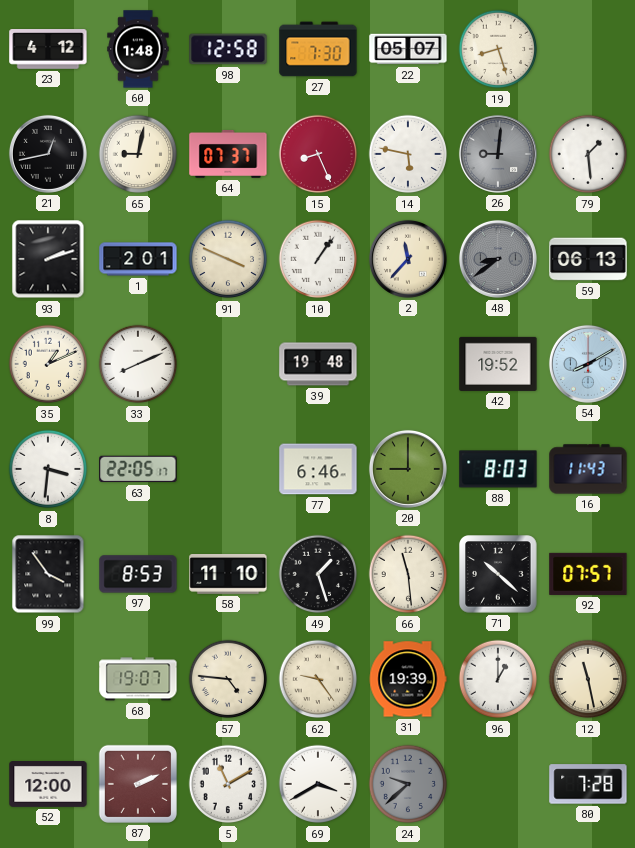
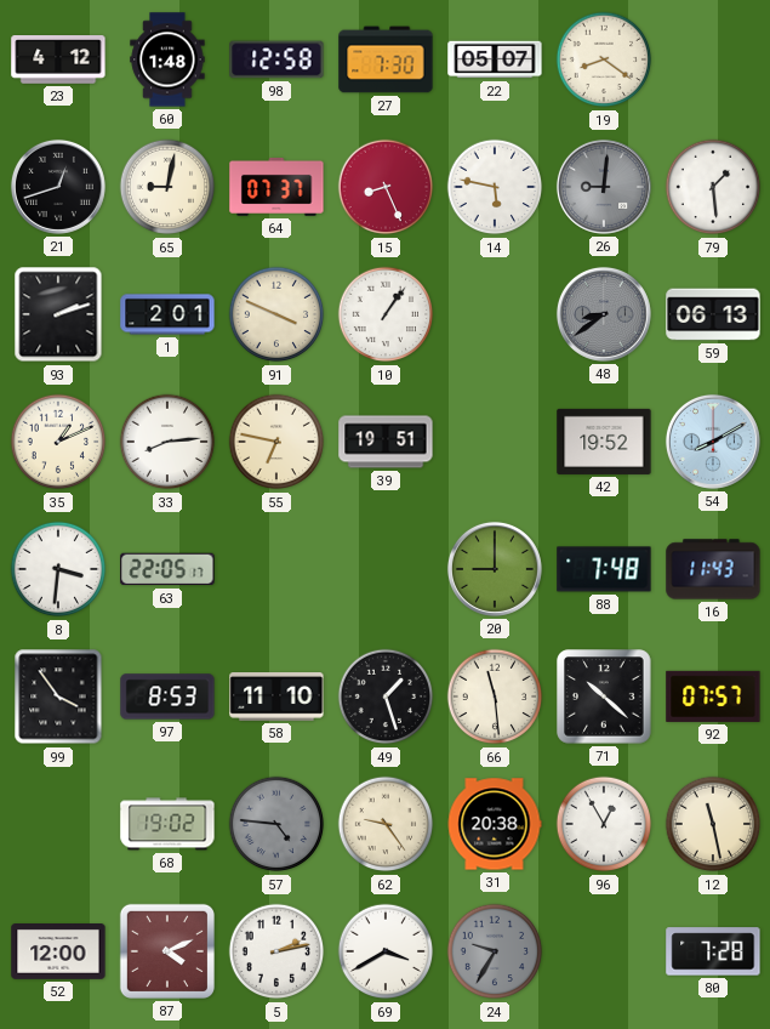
19: 8:27 -> 8:21 (604, 59)
21: 12:43 -> 12:42 (58, 187)
2: 11:37 -> none (408, 259)
33: 8:11 -> 8:14 (167, 442)
55: none -> 6:47 (276, 442)
39: 19:48 -> 19:51 (386, 442)
77: 6:46 -> none (318, 469)
88: 8:03 -> 7:48 (604, 569)
68: 19:07 -> 19:02 (167, 824)
57 dial: cream -> grey (276, 824)
31: 19:39 -> 20:38 (495, 824)
96: 1:00 -> 12:55 (604, 824)
87: 2:11 -> 4:11 (167, 951)
5: 11:10 -> 2:13 (276, 951)
24: 9:38 -> 9:35 (495, 951)
